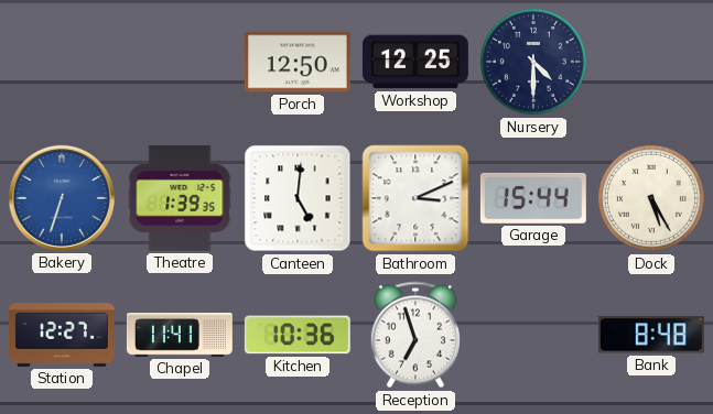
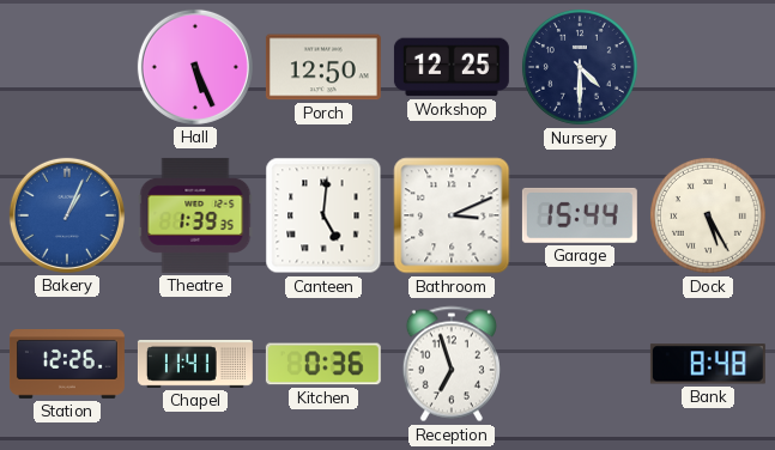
Hall: none -> 5:26 (195, 67)
Bakery: 6:33 -> 1:04 (67, 215)
Station: 12:27 -> 12:26 (67, 365)
Kitchen: 10:36 -> 0:36 (323, 364)
